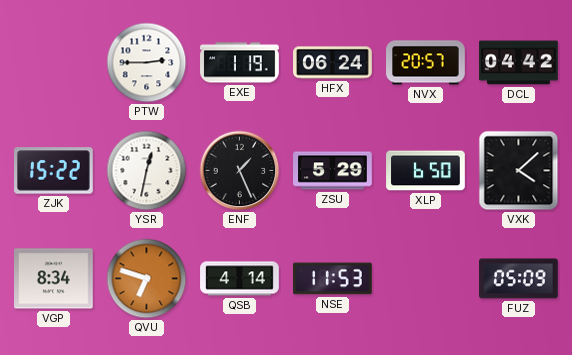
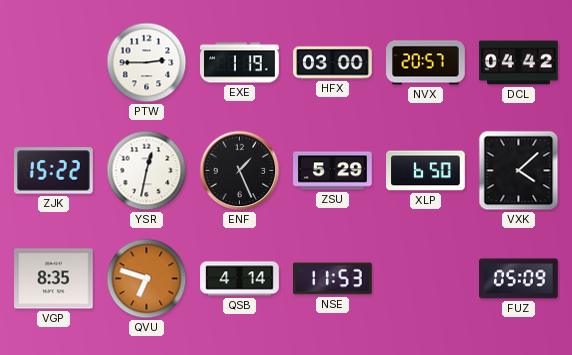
HFX: 06:24 -> 03:00 (333, 63)
VGP: 8:34 -> 8:35 (54, 279)
